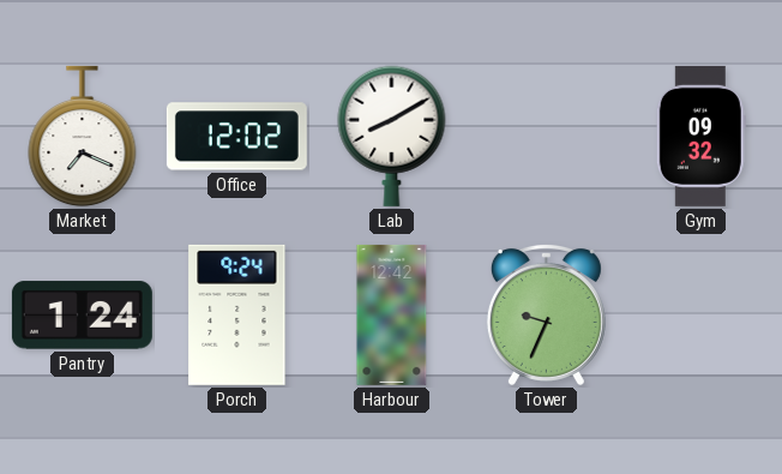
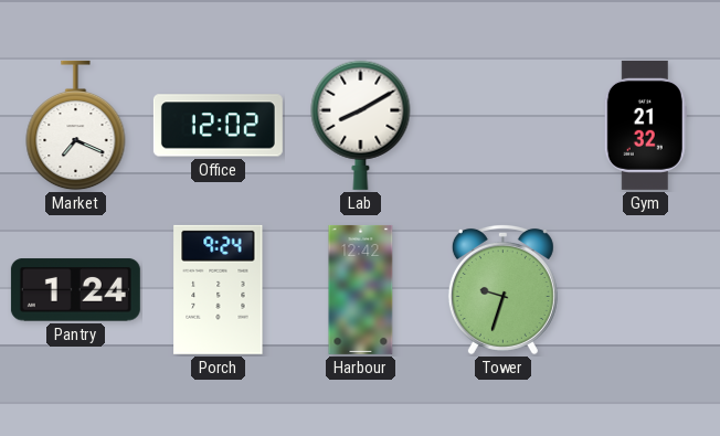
Gym: 09:32 -> 21:32 (645, 125)
Tower: 9:34 -> 9:33 (502, 289)
